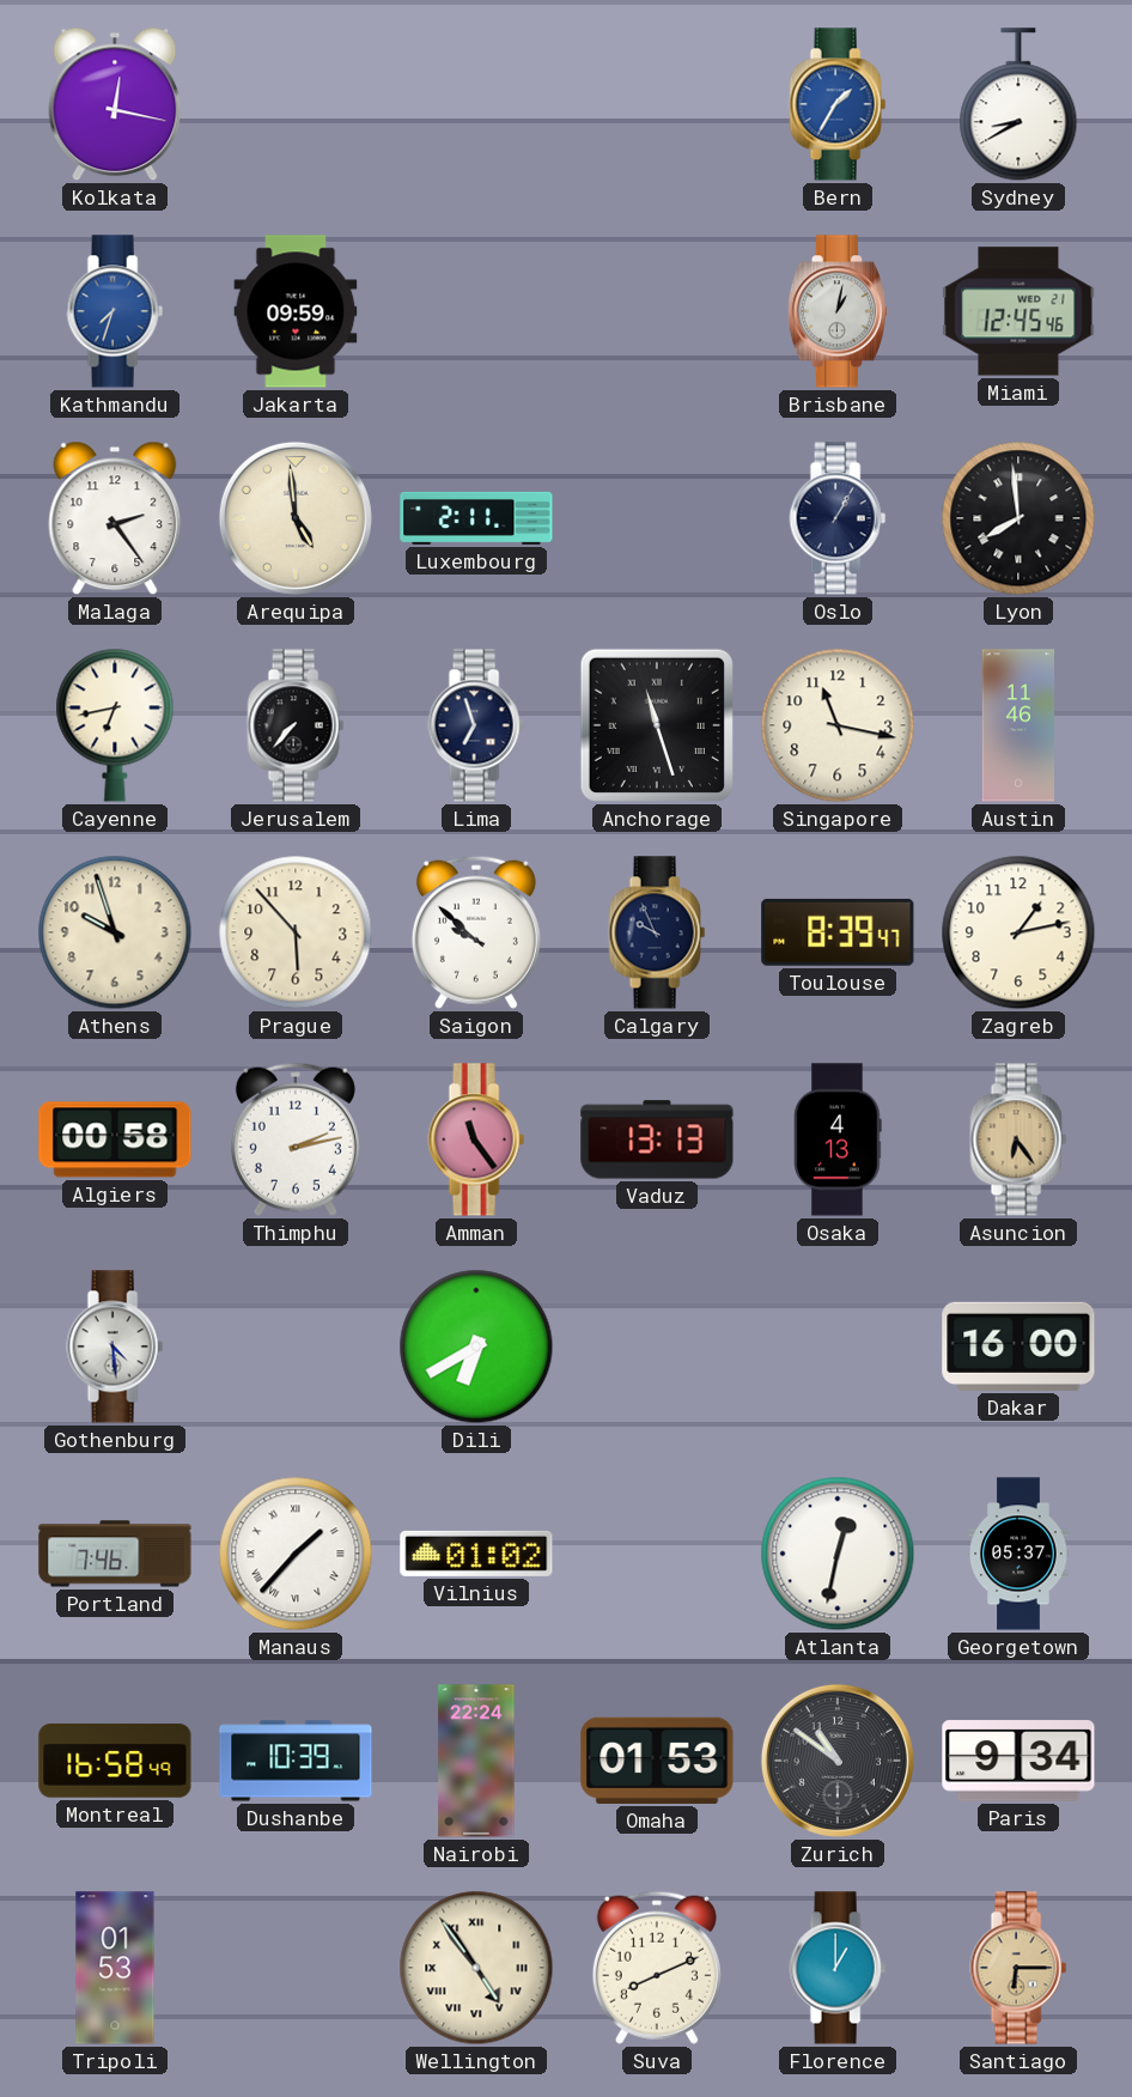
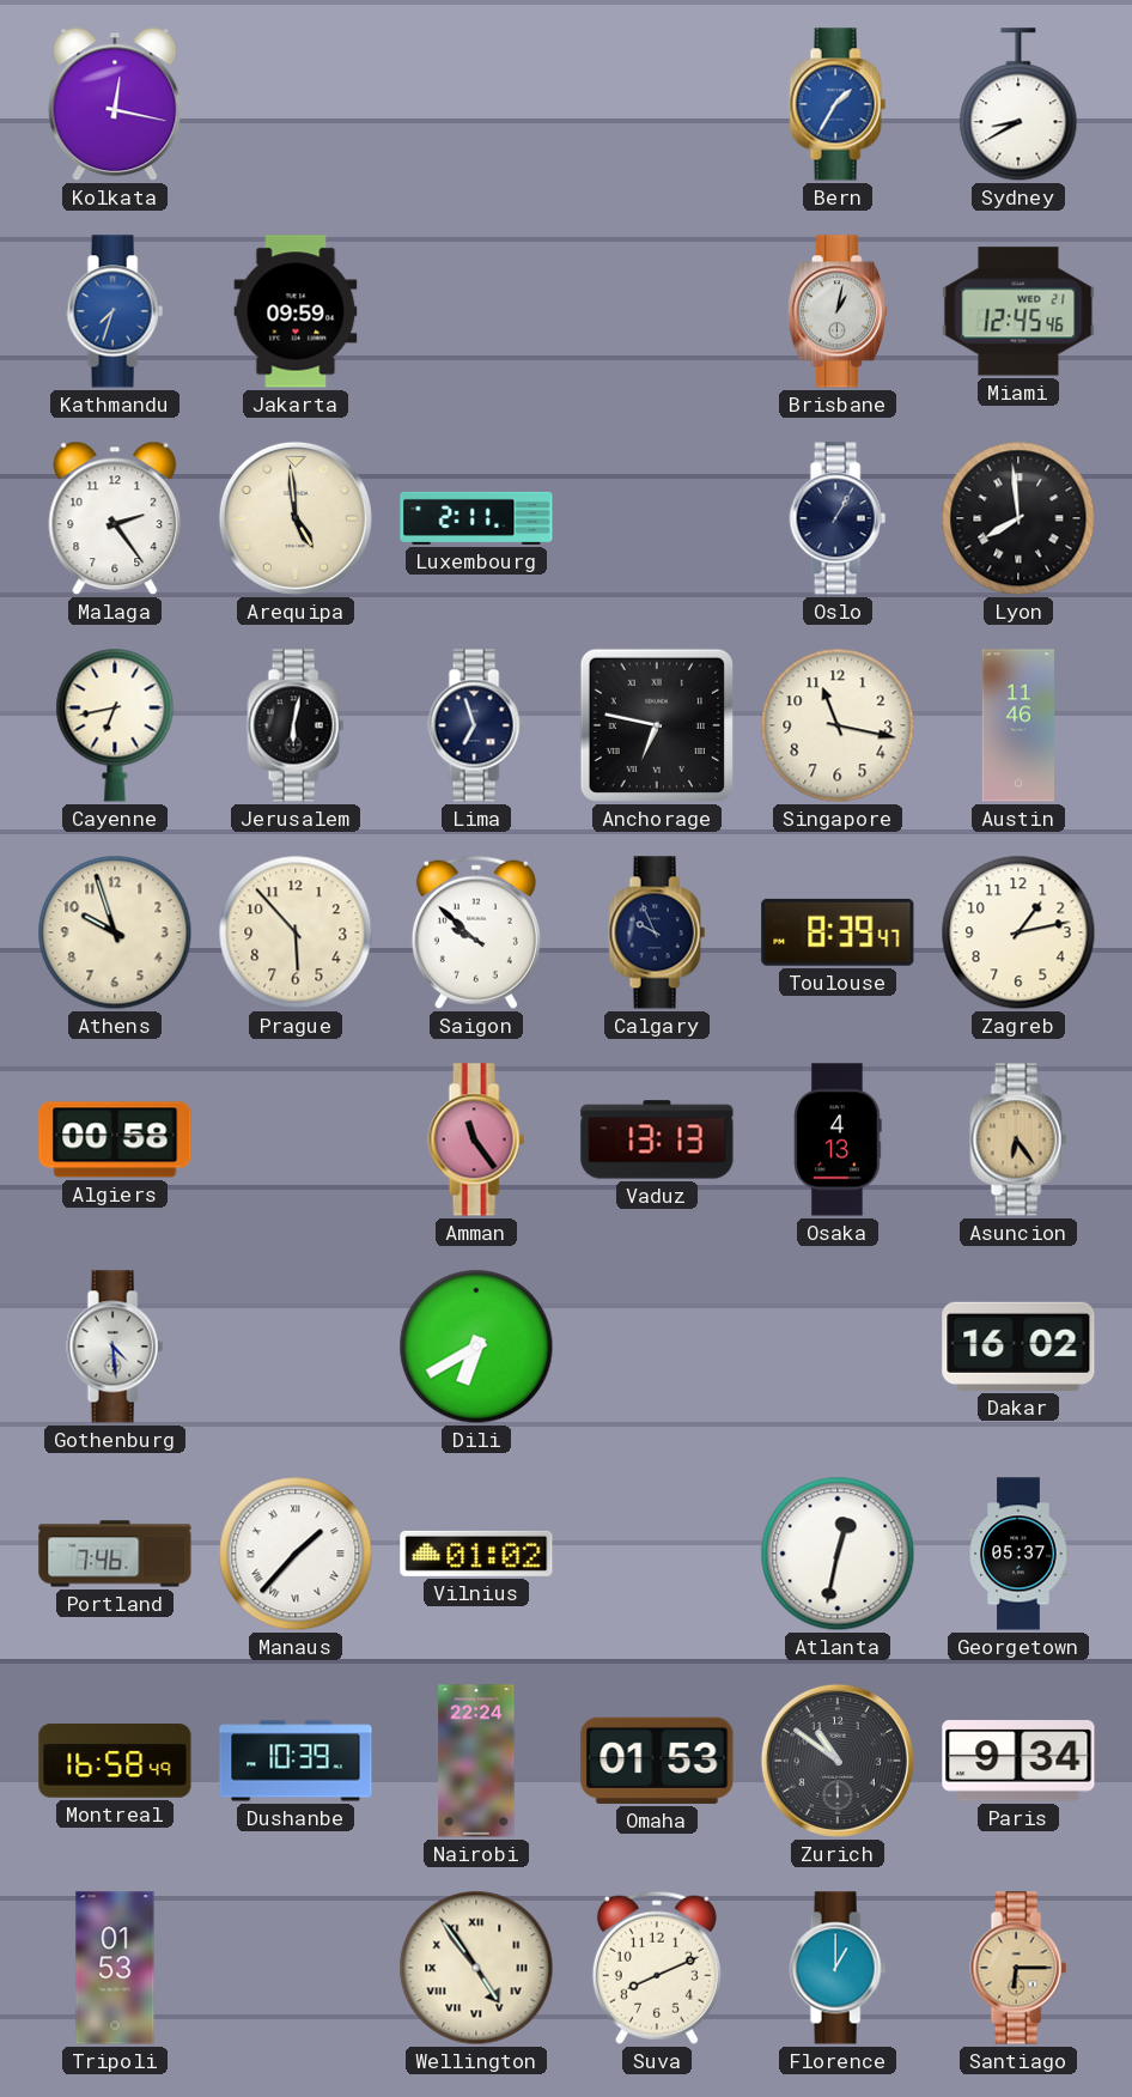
Jerusalem: 7:37 -> 6:02 (296, 725)
Anchorage: 11:27 -> 6:47 (657, 725)
Thimphu: 2:13 -> none (296, 1139)
Dakar: 16:00 -> 16:02 (1018, 1347)
